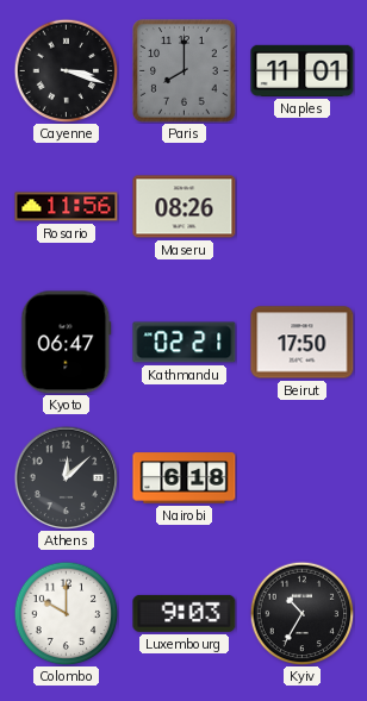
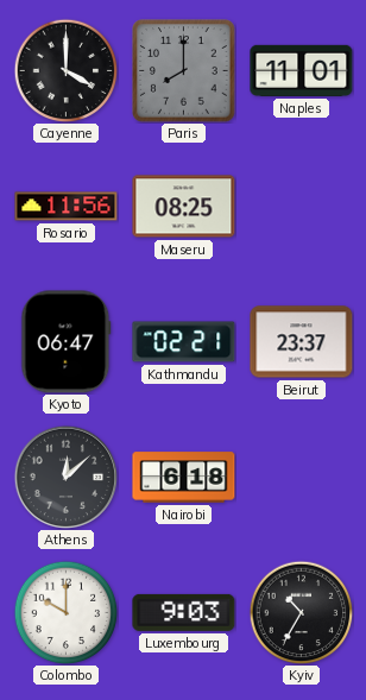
Cayenne: 3:18 -> 4:00 (65, 70)
Maseru: 08:26 -> 08:25 (184, 207)
Beirut: 17:50 -> 23:37 (302, 342)
